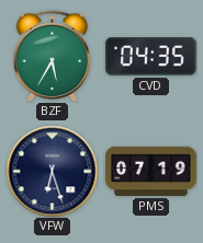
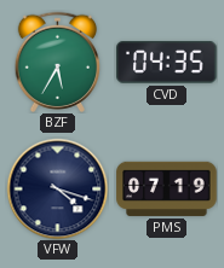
VFW: 6:27 -> 4:18 (57, 188)
